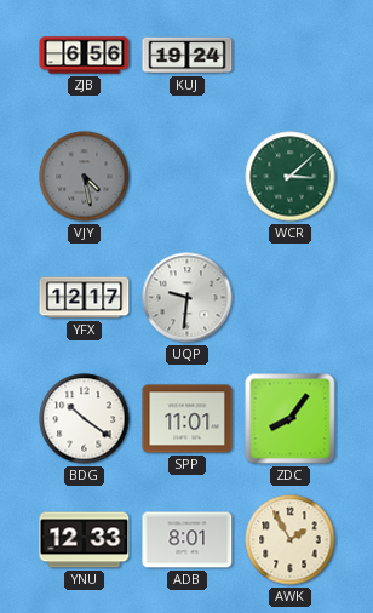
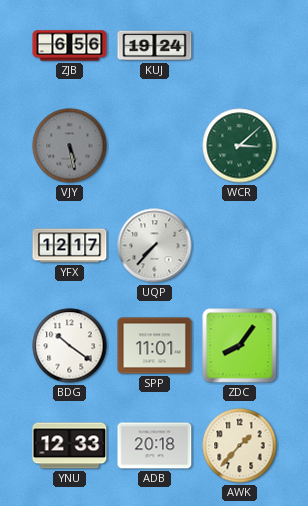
VJY: 4:28 -> 5:28 (70, 146)
UQP: 9:31 -> 7:37 (155, 246)
ADB: 8:01 -> 20:18 (155, 446)
AWK: 1:55 -> 1:37 (240, 446)
